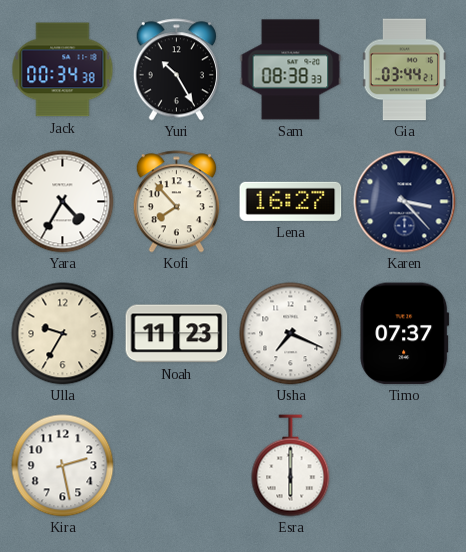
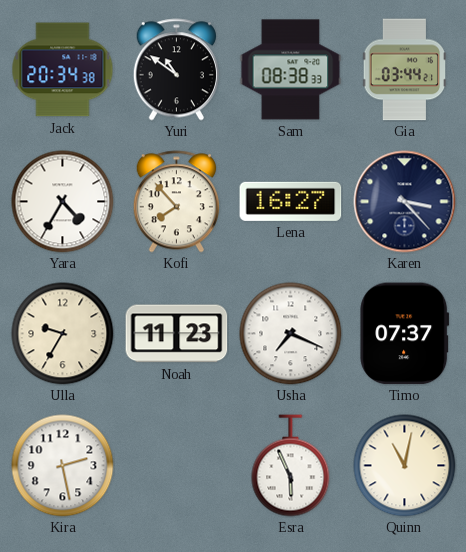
Jack: 00:34 -> 20:34 (63, 70)
Yuri: 10:25 -> 10:51 (176, 70)
Esra: 6:00 -> 5:56 (291, 466)
Quinn: none -> 11:02 (405, 466)
